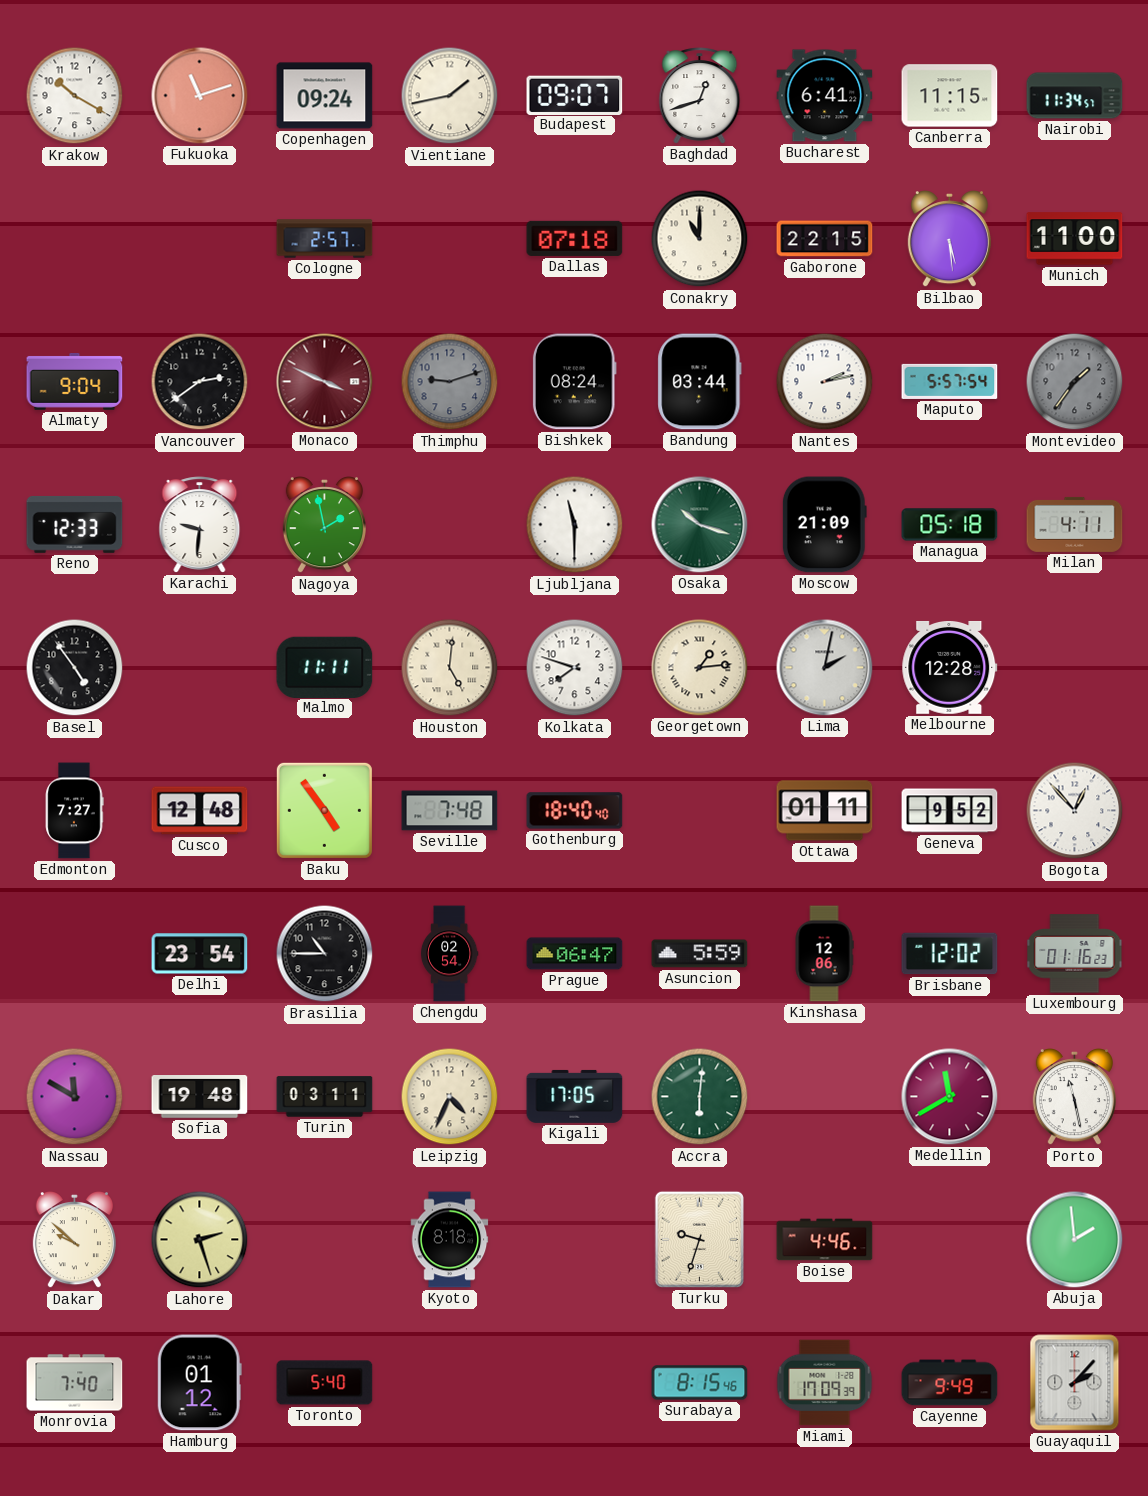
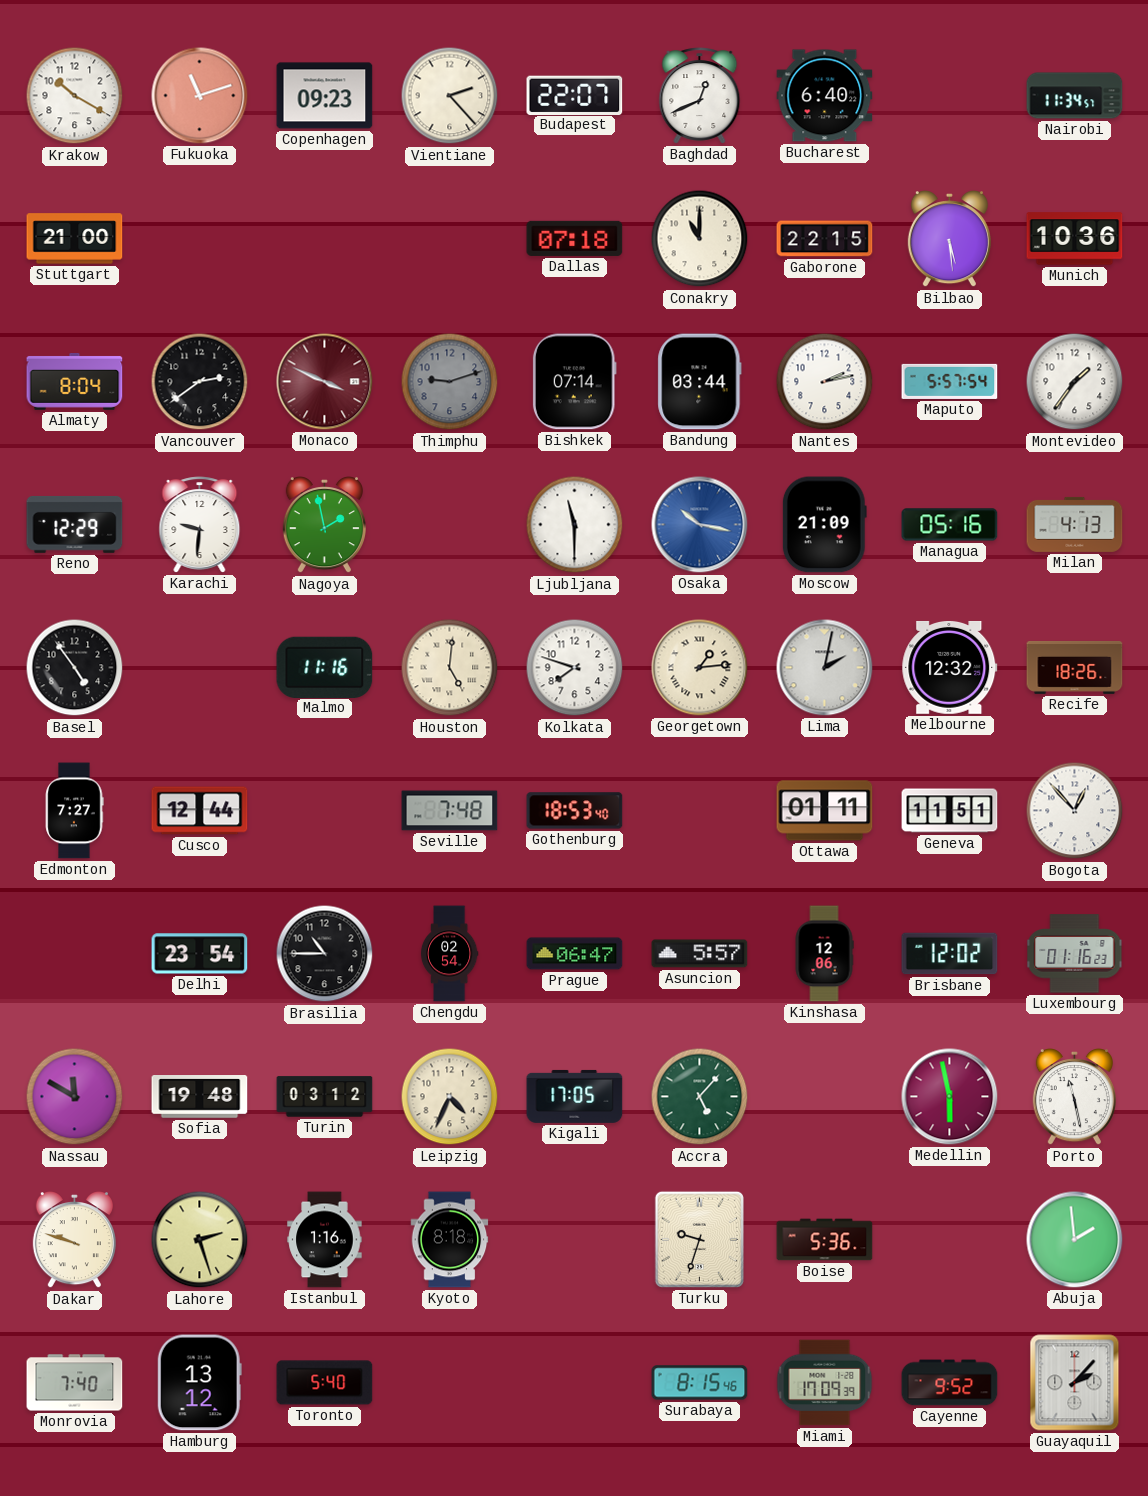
Copenhagen: 09:24 -> 09:23 (325, 96)
Vientiane: 1:43 -> 2:23 (450, 96)
Budapest: 09:07 -> 22:07 (575, 95)
Baghdad: 12:42 -> 12:41 (700, 96)
Bucharest: 6:41 -> 6:40 (825, 96)
Canberra: 11:15 -> none (950, 96)
Stuttgart: none -> 21:00 (75, 239)
Cologne: 2:57 -> none (325, 239)
Munich: 11:00 -> 10:36 (1075, 239)
Almaty: 9:04 -> 8:04 (75, 382)
Bishkek: 08:24 -> 07:14 (574, 382)
Montevideo dial: grey -> white (1075, 382)
Reno: 12:33 -> 12:29 (75, 524)
Osaka: 10:18 -> 10:17 (700, 525)
Osaka dial: green -> blue (700, 525)
Managua: 05:18 -> 05:16 (950, 525)
Milan: 4:11 -> 4:13 (1075, 524)
Malmo: 11:11 -> 11:16 (325, 667)
Melbourne: 12:28 -> 12:32 (950, 667)
Recife: none -> 18:26 (1075, 667)
Cusco: 12:48 -> 12:44 (200, 811)
Baku: 4:54 -> none (324, 810)
Gothenburg: 18:40 -> 18:53 (575, 811)
Geneva: 9:52 -> 11:51 (950, 811)
Asuncion: 5:59 -> 5:57 (700, 954)
Turin: 03:11 -> 03:12 (325, 1097)
Accra: 6:01 -> 5:07 (700, 1097)
Medellin: 11:40 -> 5:58 (950, 1097)
Dakar: 9:52 -> 9:48 (74, 1241)
Istanbul: none -> 1:16 (325, 1240)
Boise: 4:46 -> 5:36 (825, 1240)
Hamburg: 01:12 -> 13:12 (199, 1383)
Cayenne: 9:49 -> 9:52 (950, 1383)
